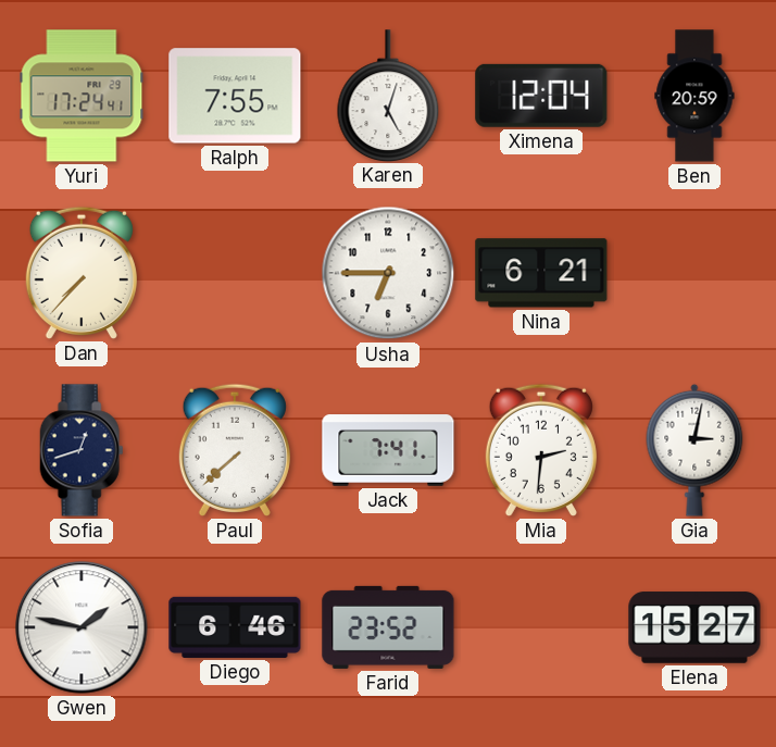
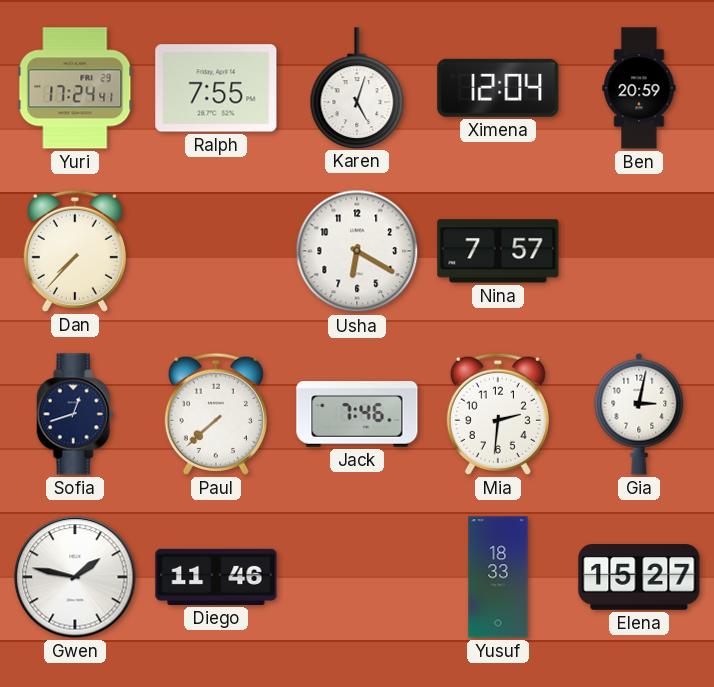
Usha: 6:45 -> 6:20 (357, 251)
Nina: 6:21 -> 7:57 (498, 251)
Jack: 7:41 -> 7:46 (357, 414)
Diego: 6:46 -> 11:46 (216, 577)
Farid: 23:52 -> none (388, 627)
Yusuf: none -> 18:33 (498, 577)
